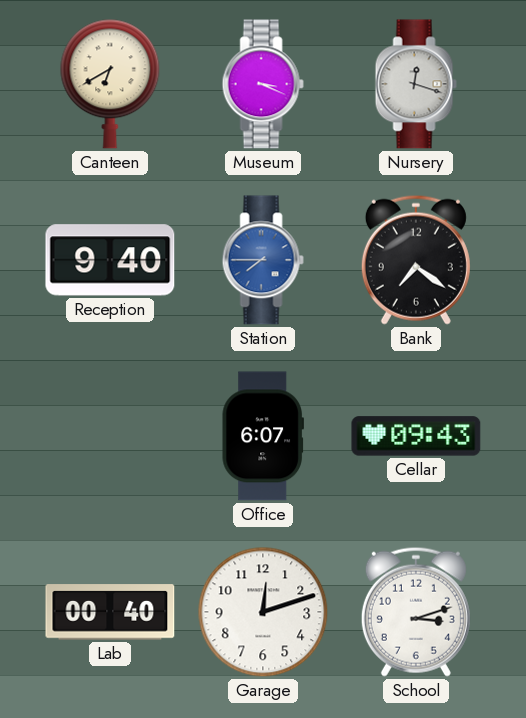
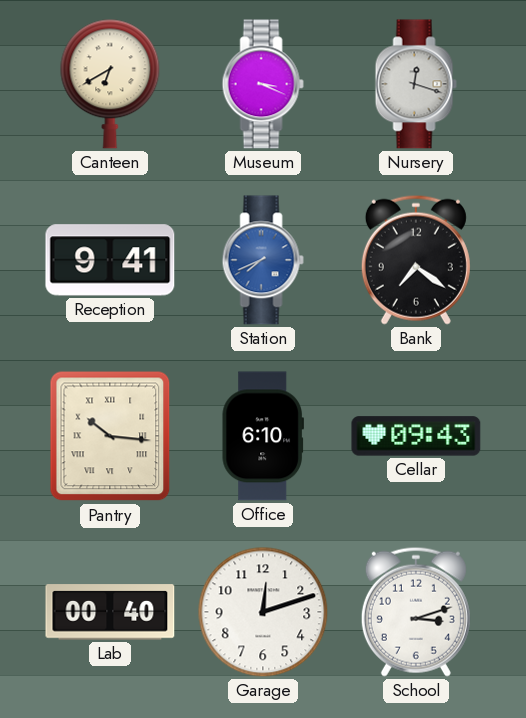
Reception: 9:40 -> 9:41 (110, 260)
Station: 7:45 -> 7:41 (263, 260)
Pantry: none -> 10:16 (110, 436)
Office: 6:07 -> 6:10 (263, 436)
